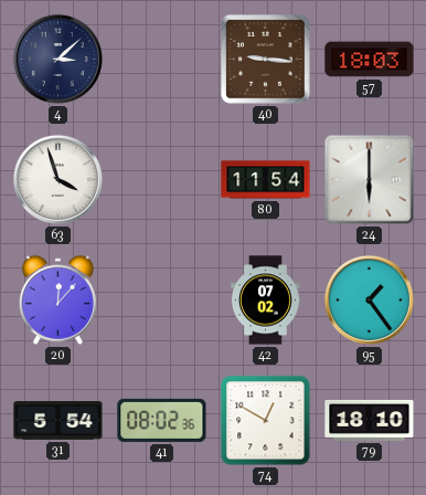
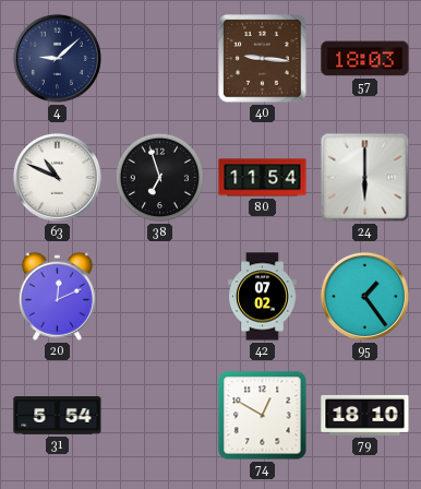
4: 3:08 -> 9:08 (57, 58)
63: 3:57 -> 10:49 (57, 177)
38: none -> 6:57 (160, 178)
20: 12:07 -> 12:11 (57, 296)
41: 08:02 -> none (162, 420)
